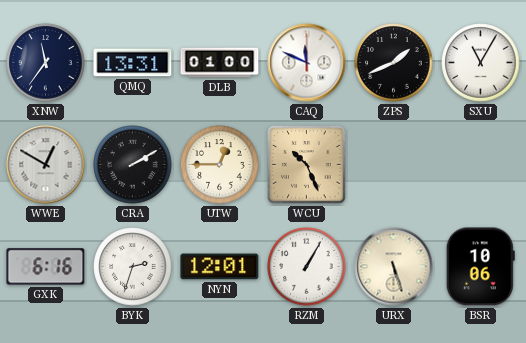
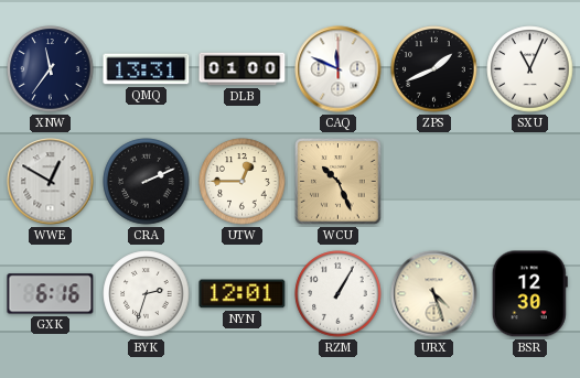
SXU: 11:05 -> 11:04 (530, 69)
CRA: 2:10 -> 2:11 (147, 182)
URX: 5:27 -> 4:27 (434, 294)
BSR: 10:06 -> 12:30 (529, 294)
